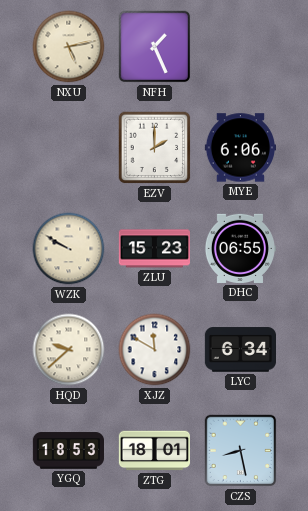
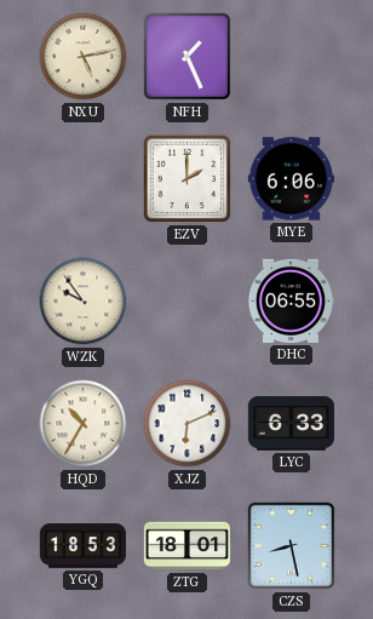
WZK: 9:50 -> 9:54 (84, 302)
ZLU: 15:23 -> none (154, 249)
HQD: 9:38 -> 10:35 (84, 424)
XJZ: 11:50 -> 6:11 (188, 424)
LYC: 6:34 -> 6:33 (291, 424)
